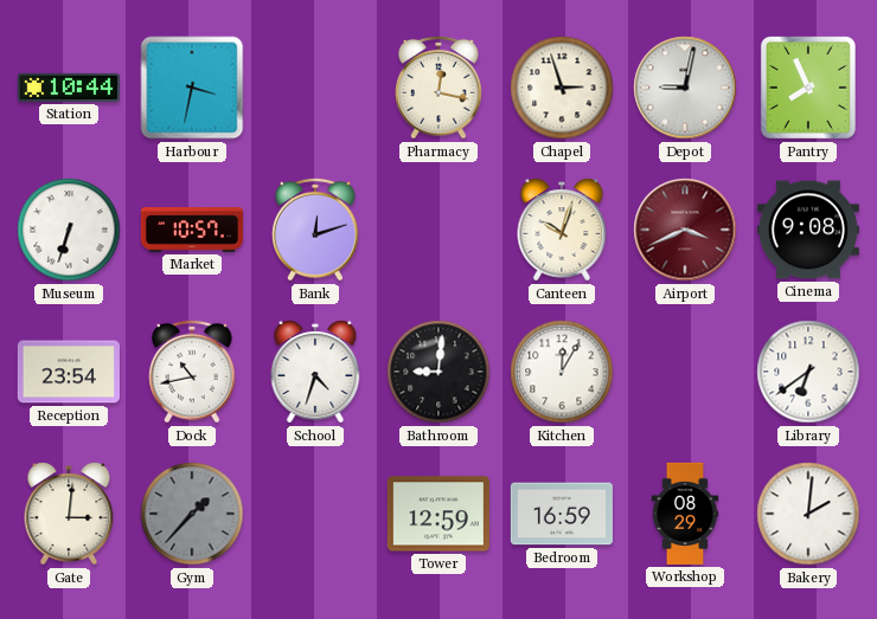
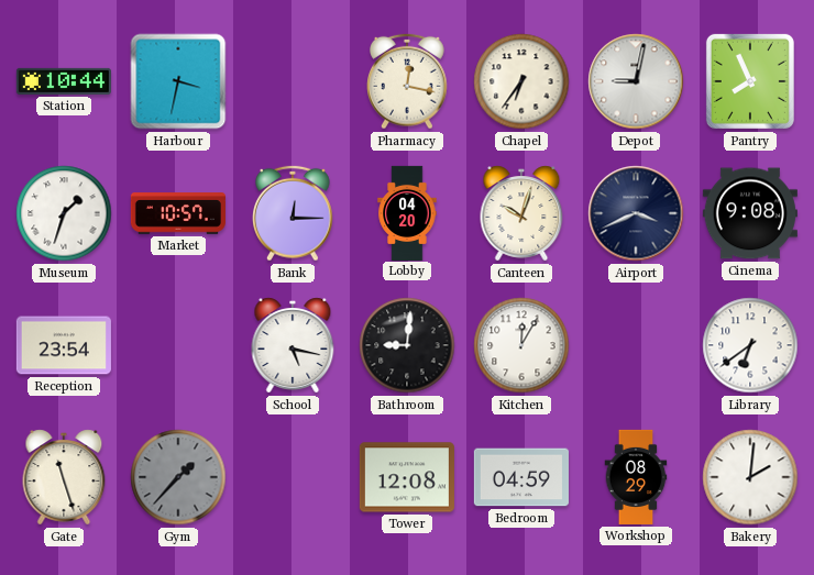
Chapel: 2:57 -> 6:36 (521, 81)
Museum: 6:33 -> 1:33 (64, 213)
Bank: 12:12 -> 12:15 (294, 213)
Lobby: none -> 04:20 (407, 212)
Airport dial: burgundy -> navy (636, 213)
Dock: 10:43 -> none (193, 372)
School: 4:33 -> 5:17 (293, 345)
Gate: 3:01 -> 11:27 (64, 477)
Tower: 12:59 -> 12:08 (407, 477)
Bedroom: 16:59 -> 04:59 (521, 477)
